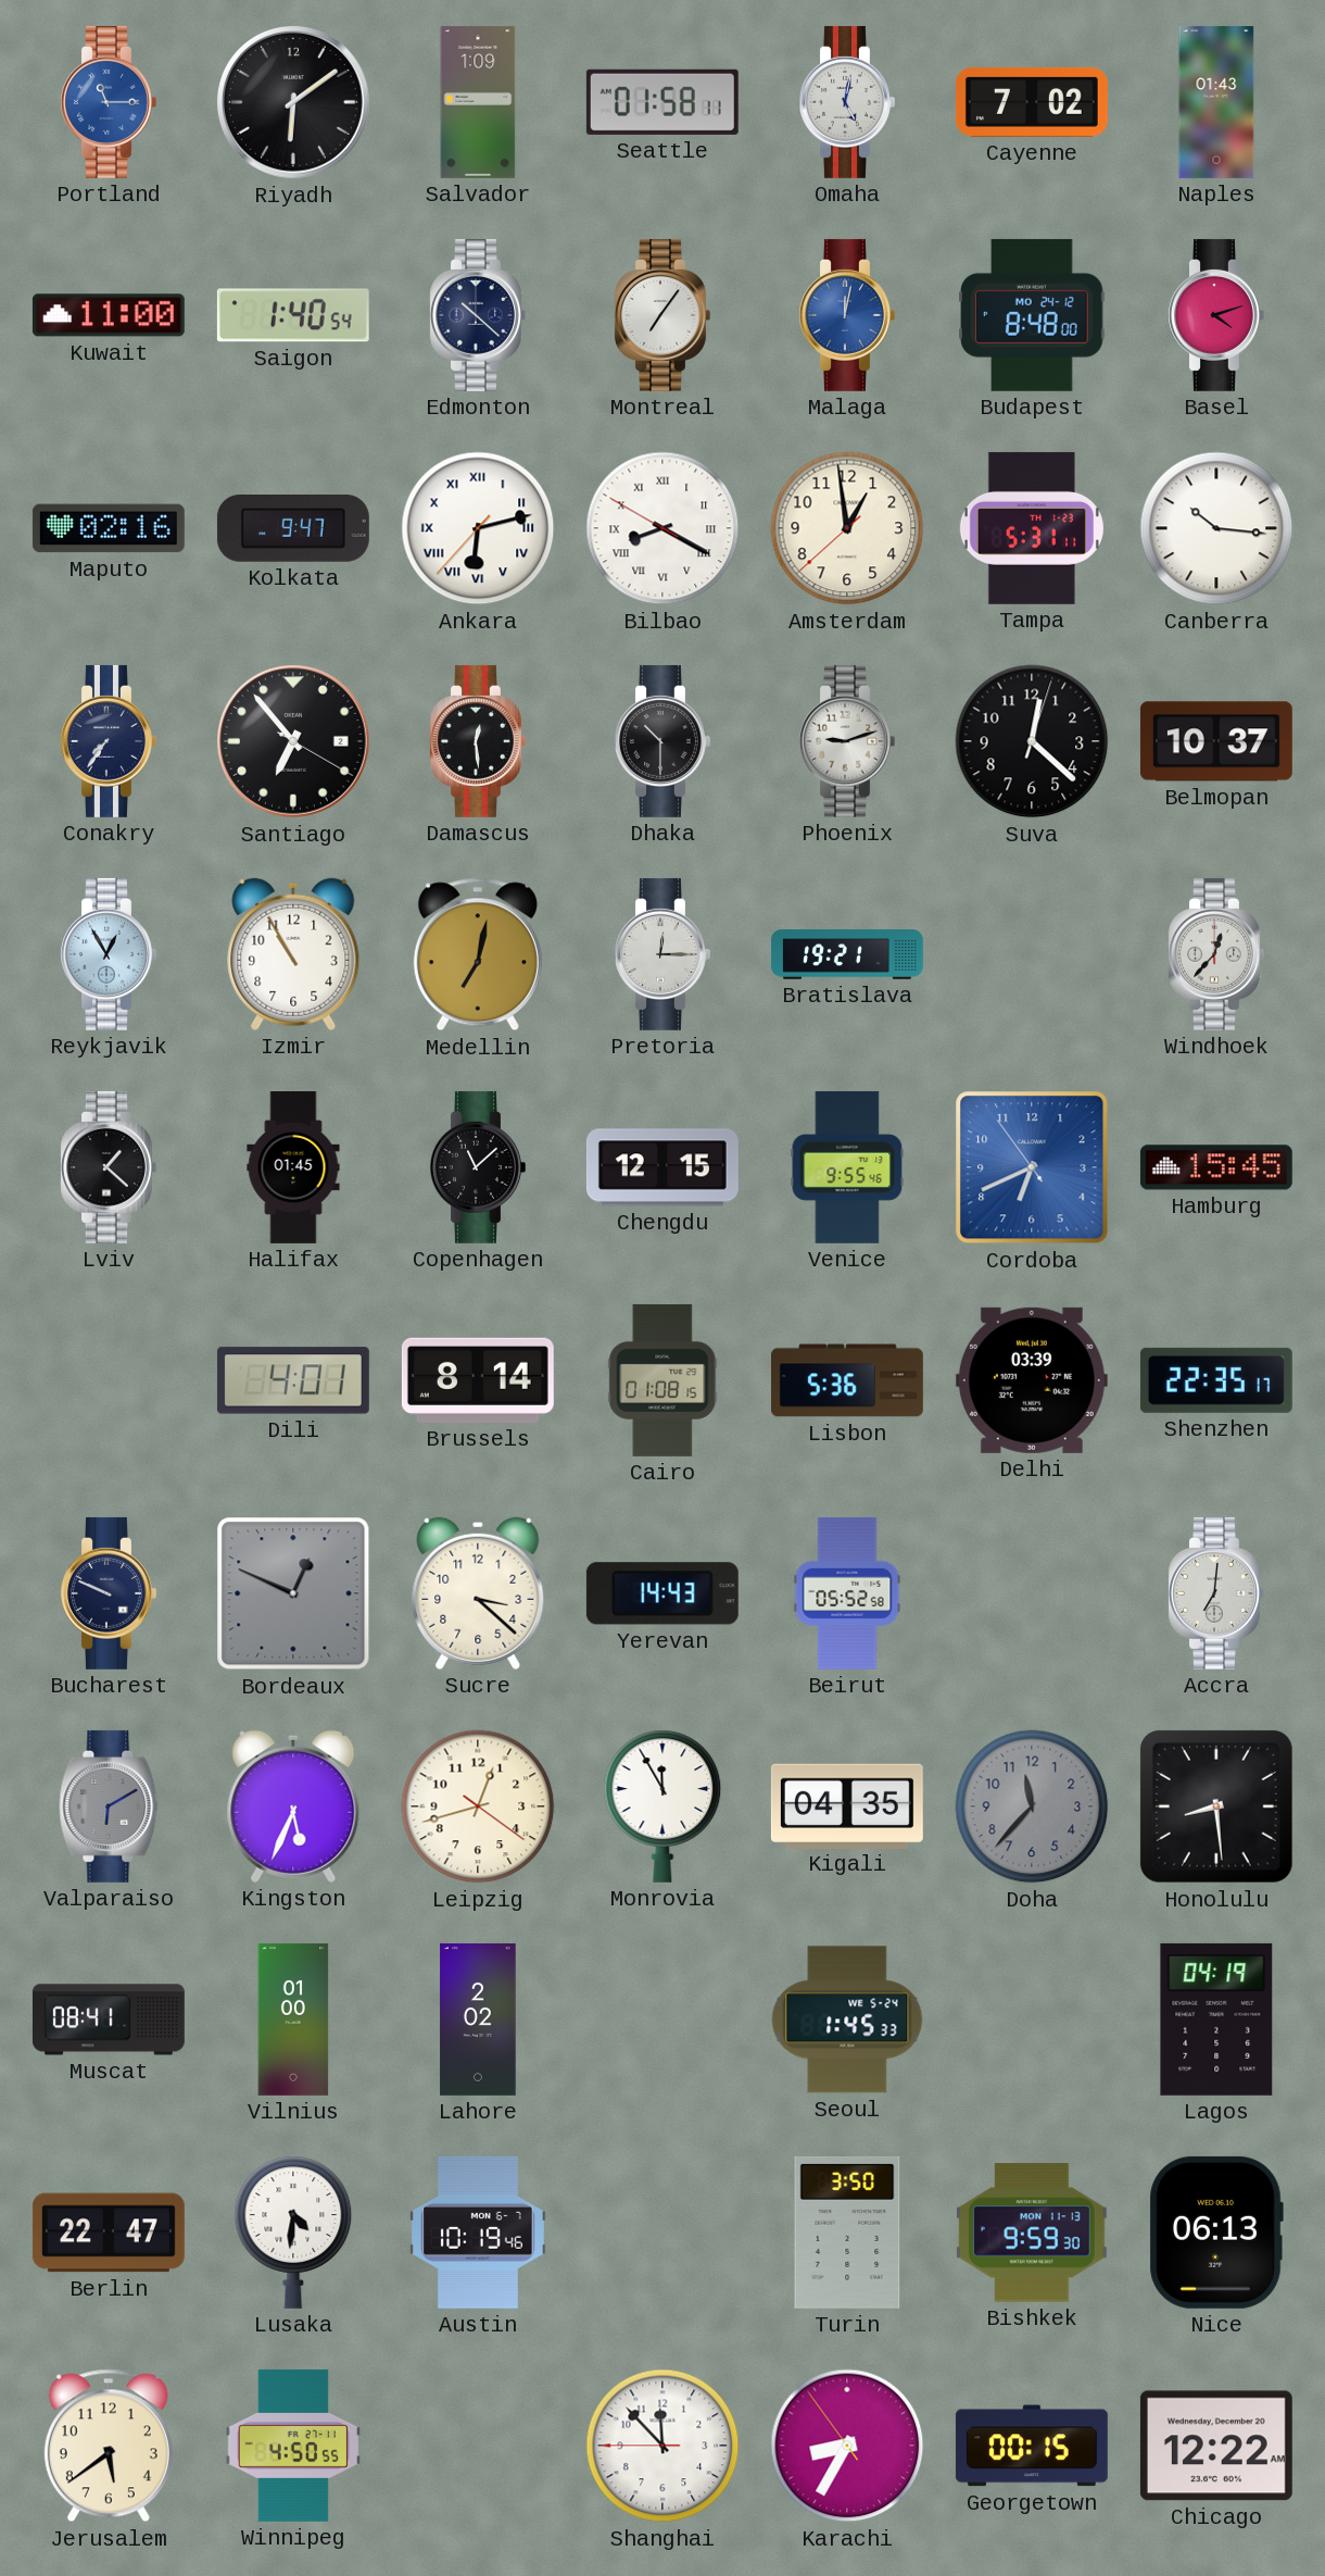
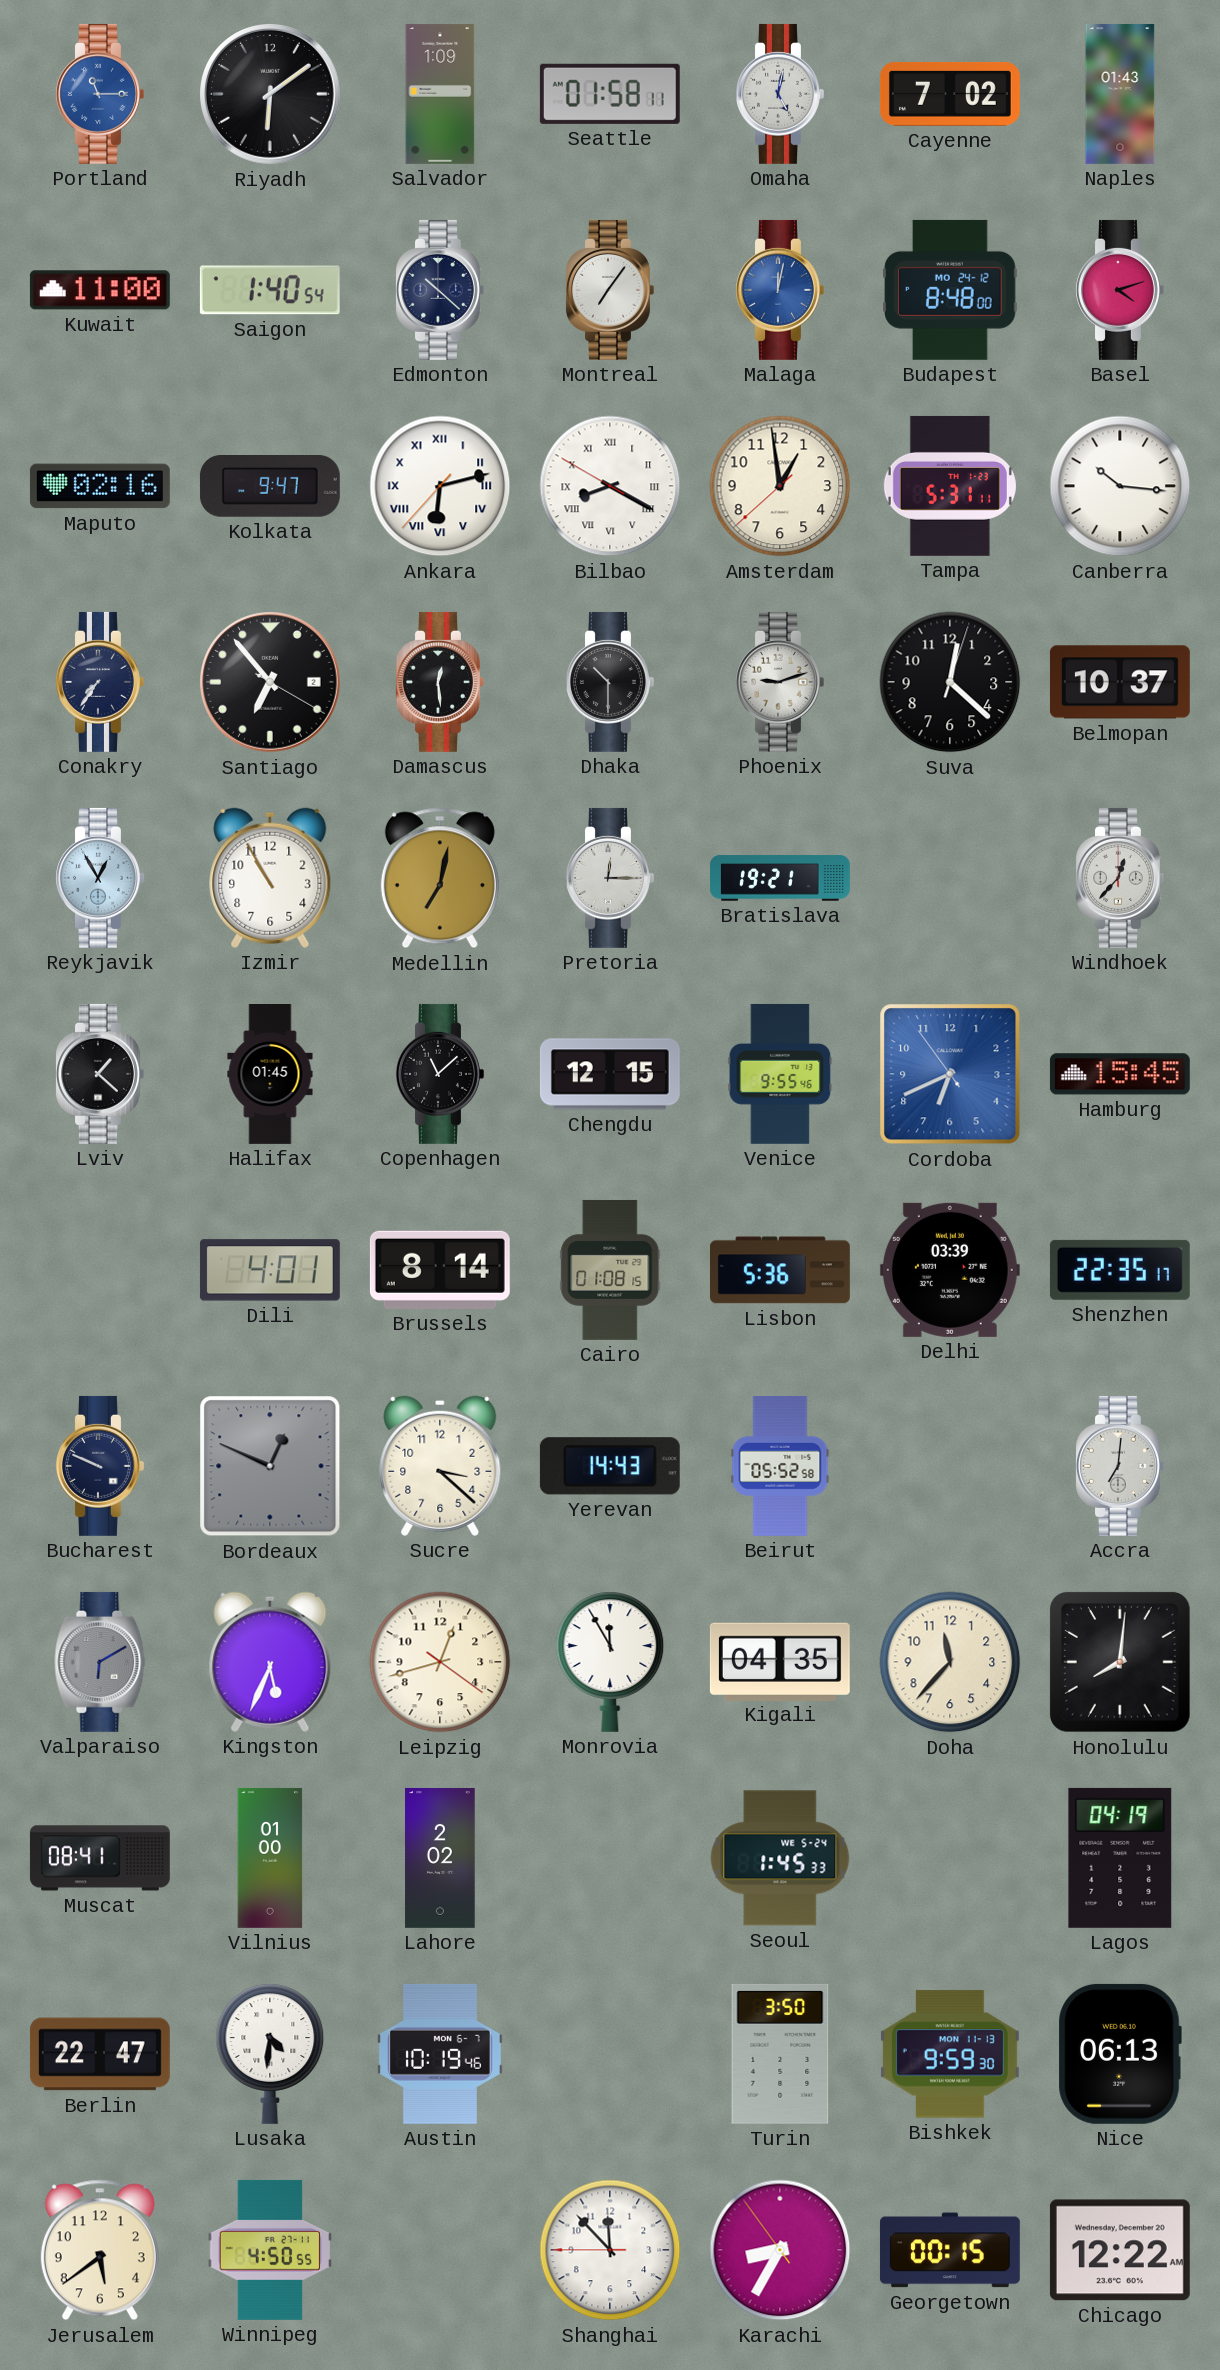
Doha dial: grey -> cream (950, 1662)
Honolulu: 8:29 -> 8:01 (1120, 1662)
